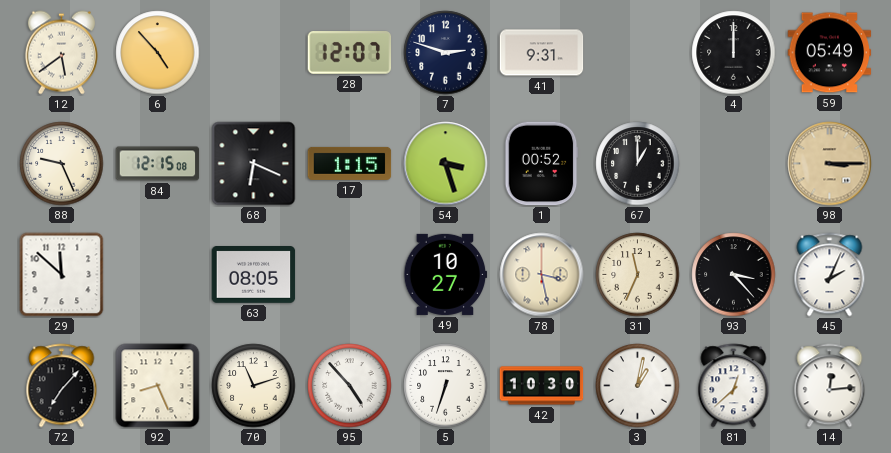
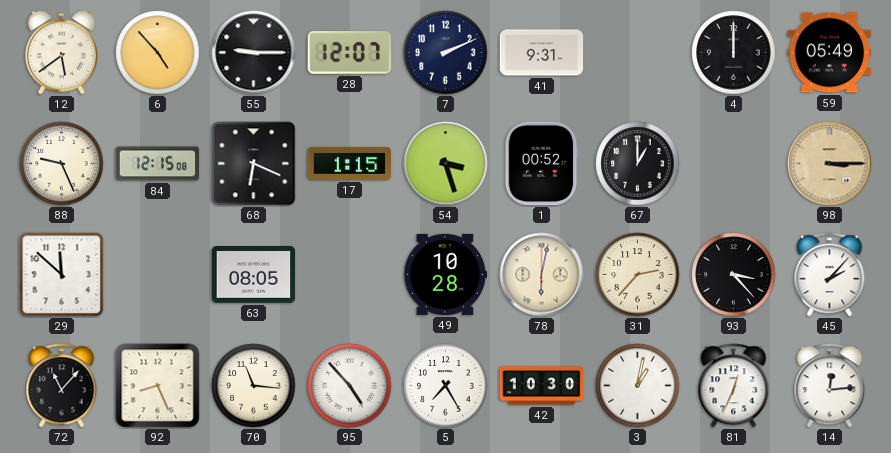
55: none -> 9:15 (254, 53)
7: 2:48 -> 2:11 (446, 53)
49: 10:27 -> 10:28 (446, 274)
78: 3:28 -> 6:02 (542, 275)
31: 11:34 -> 2:37 (638, 275)
45: 2:04 -> 2:07 (830, 275)
72: 7:07 -> 11:07 (62, 386)
70: 11:12 -> 11:16 (254, 386)
5: 6:33 -> 7:25 (446, 386)
81: 12:38 -> 12:34 (734, 386)
